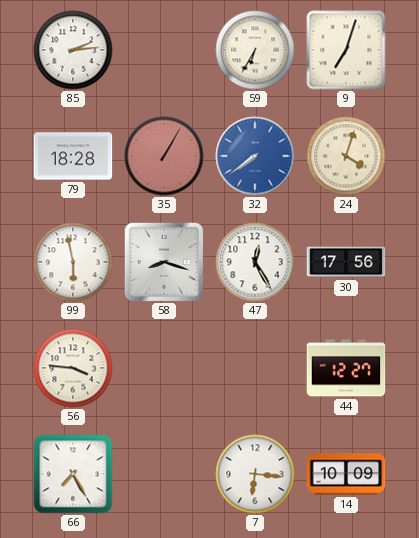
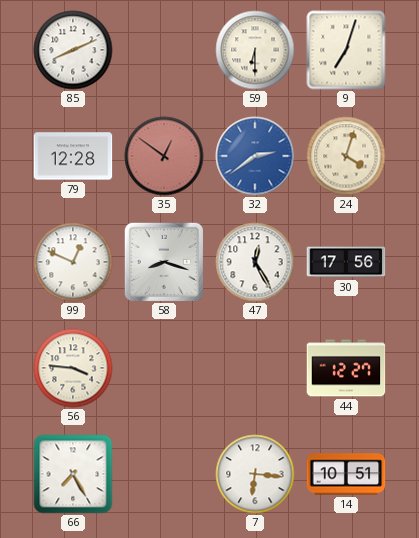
85: 2:14 -> 8:11 (73, 50)
59: 6:35 -> 6:30 (255, 50)
79: 18:28 -> 12:28 (73, 156)
35: 1:05 -> 12:51 (164, 156)
32: 7:39 -> 2:39 (255, 156)
99: 5:58 -> 12:49 (73, 262)
14: 10:09 -> 10:51 (346, 474)
